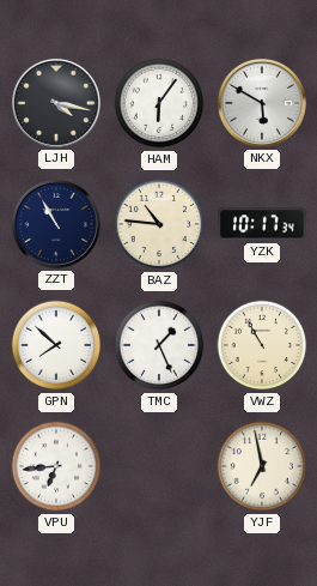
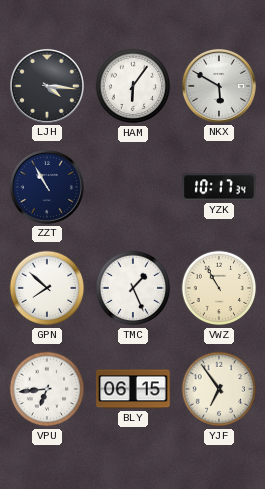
LJH: 4:17 -> 4:16 (47, 86)
BAZ: 10:46 -> none (159, 224)
BLY: none -> 06:15 (133, 389)
YJF: 6:58 -> 6:54 (219, 389)
